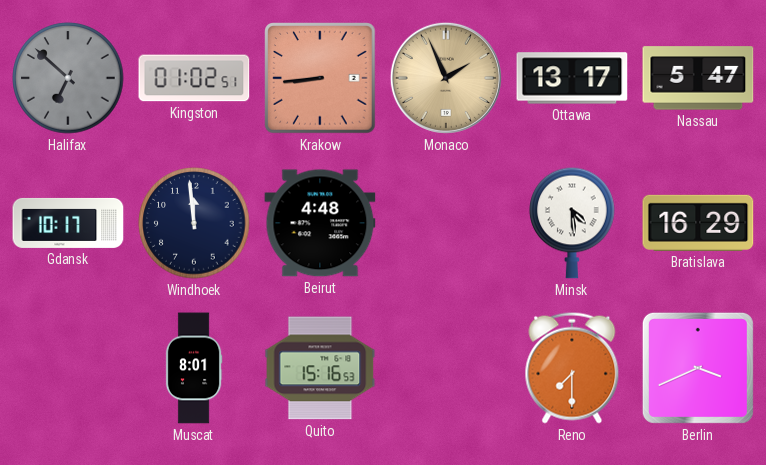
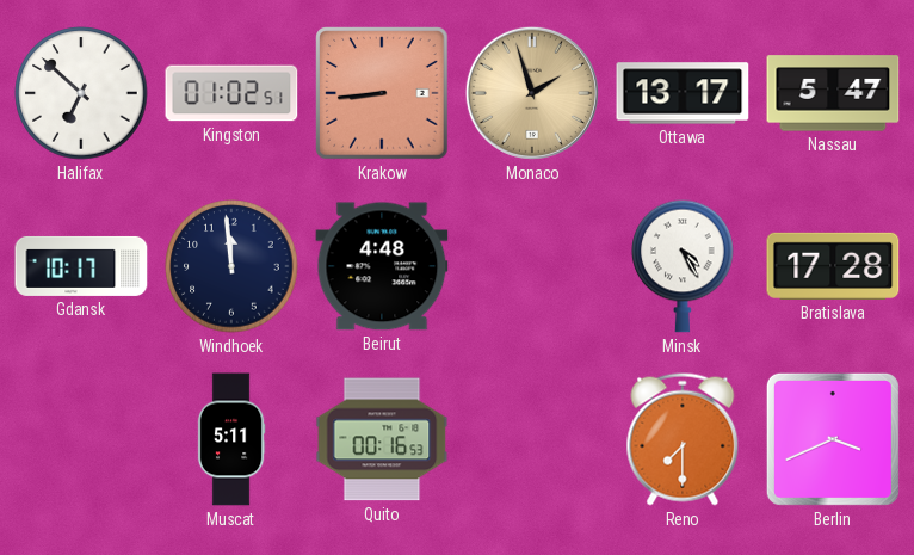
Halifax dial: grey -> white (81, 93)
Monaco: 1:56 -> 1:57 (532, 93)
Minsk: 4:29 -> 4:25 (683, 266)
Bratislava: 16:29 -> 17:28 (833, 266)
Muscat: 8:01 -> 5:11 (231, 439)
Quito: 15:16 -> 00:16 (382, 439)
